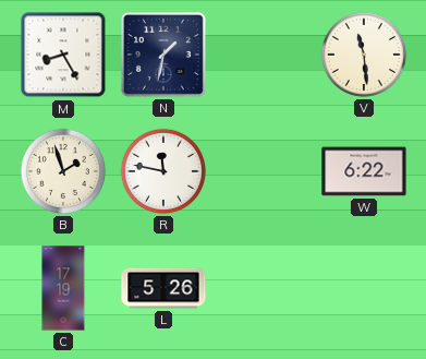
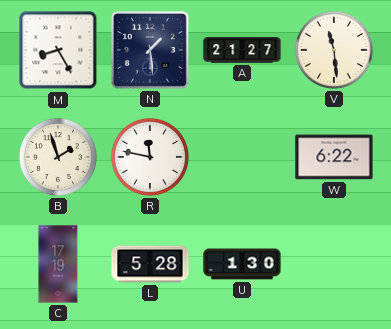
N: 1:32 -> 1:29 (150, 50)
A: none -> 21:27 (242, 50)
L: 5:26 -> 5:28 (150, 264)
U: none -> 1:30 (242, 264)
